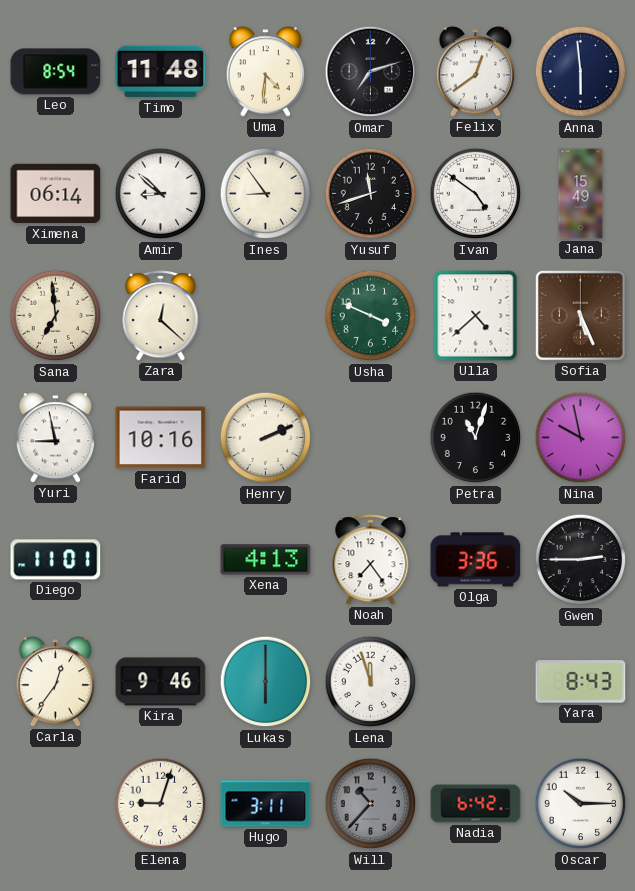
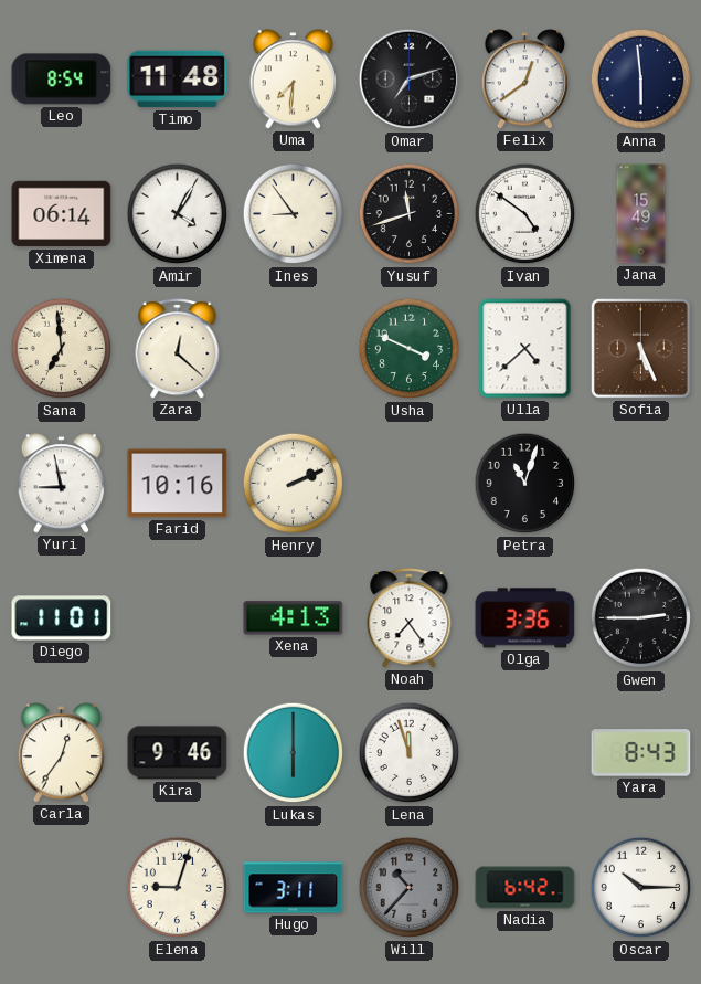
Uma: 4:31 -> 7:31 (294, 80)
Amir: 8:52 -> 4:05 (178, 214)
Nina: 9:58 -> none (581, 438)
